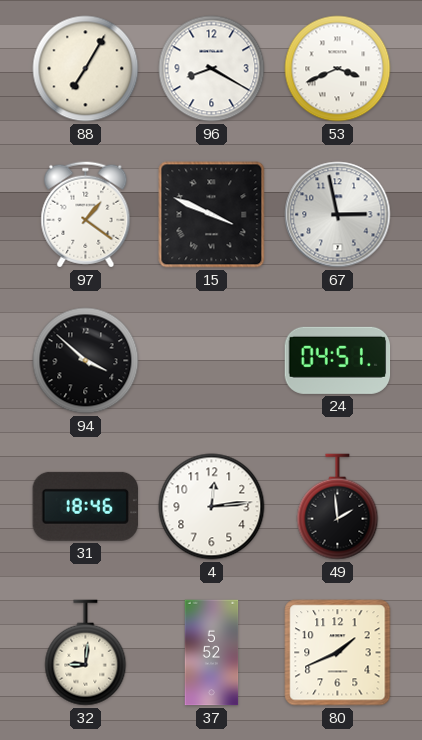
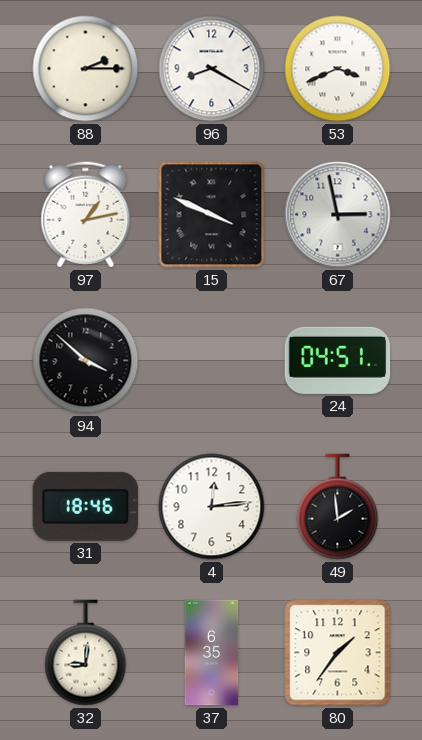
88: 7:05 -> 2:15 (86, 69)
97: 1:21 -> 1:13 (86, 215)
37: 5:52 -> 6:35 (212, 653)
80: 1:41 -> 1:36 (338, 653)
